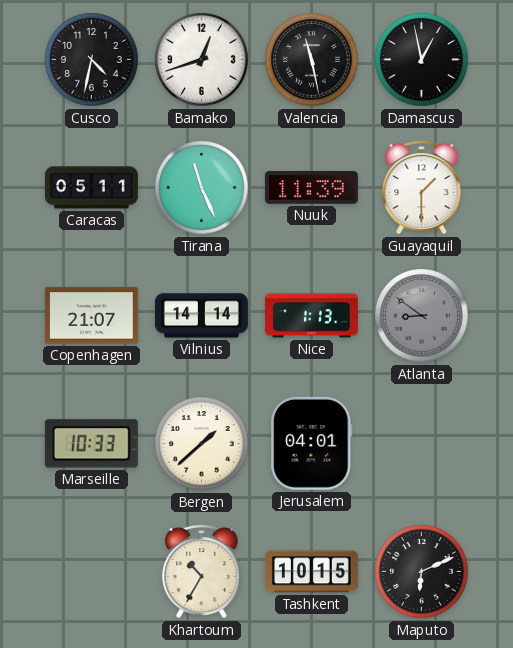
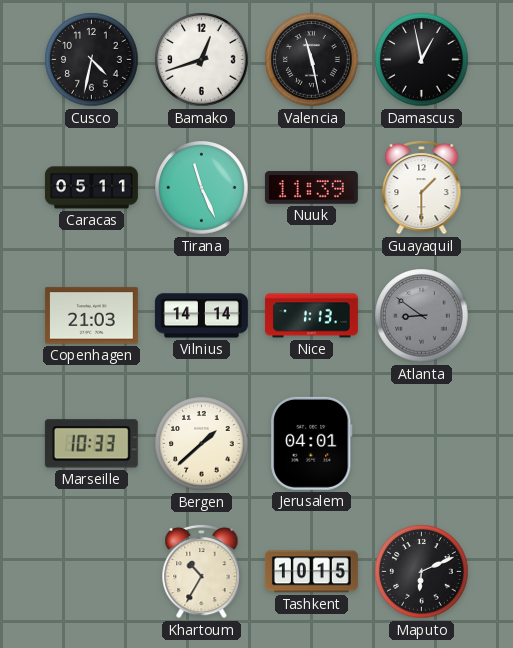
Copenhagen: 21:07 -> 21:03 (91, 316)
